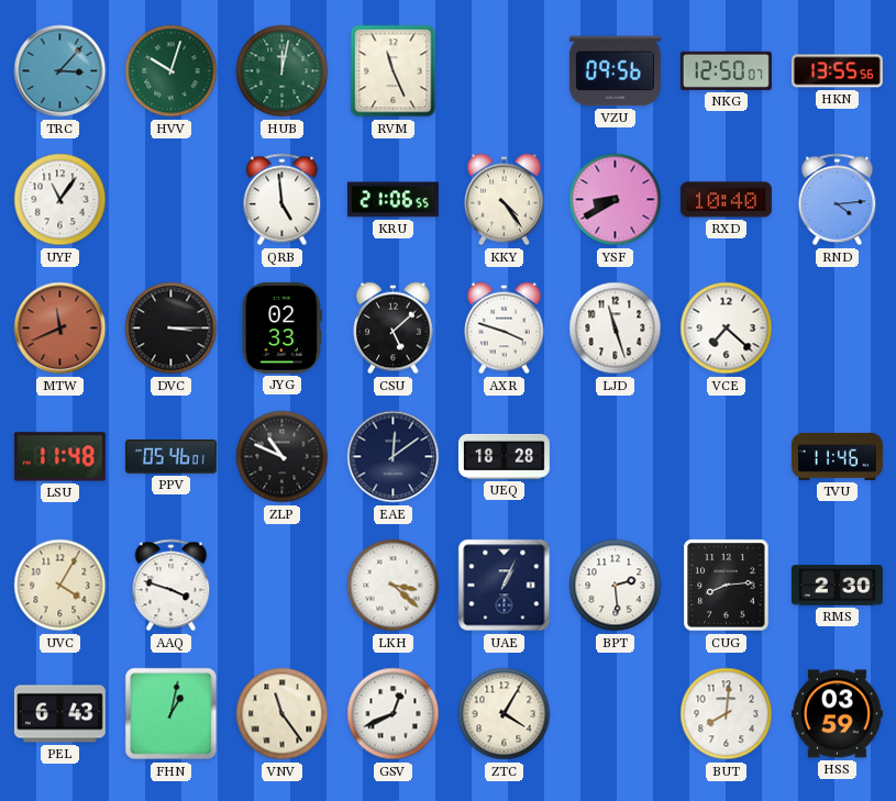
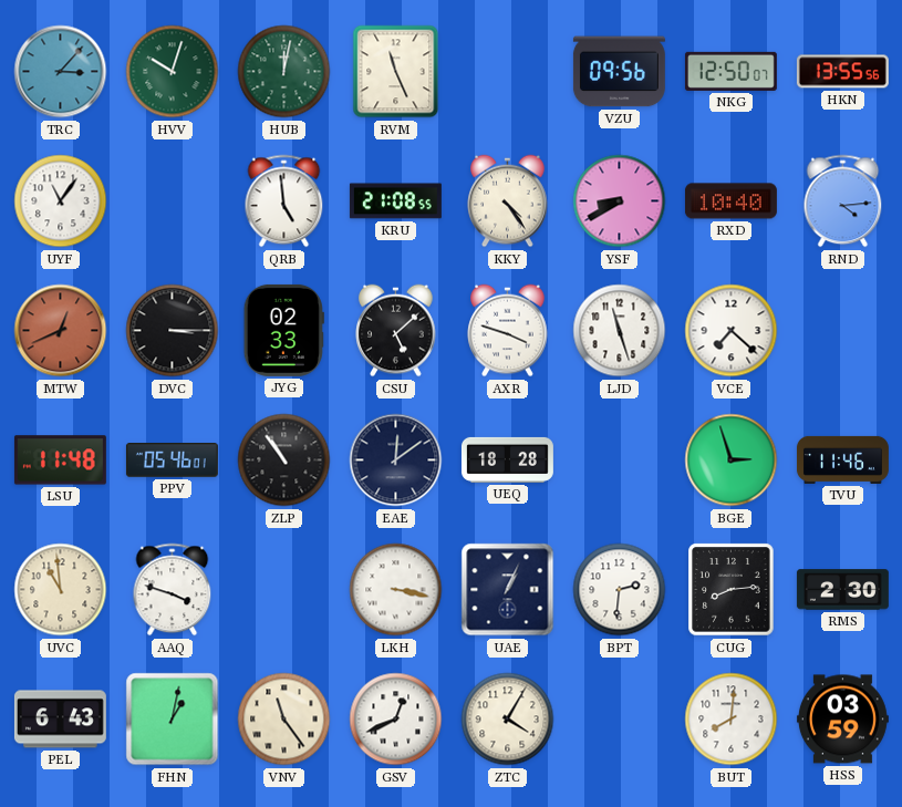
KRU: 21:06 -> 21:08 (395, 201)
MTW: 11:41 -> 12:41 (61, 331)
ZLP: 10:49 -> 10:54 (284, 461)
BGE: none -> 2:57 (732, 461)
UVC: 4:05 -> 10:59 (61, 590)
LKH: 3:22 -> 3:17 (396, 590)
BPT: 2:29 -> 2:31 (620, 590)
